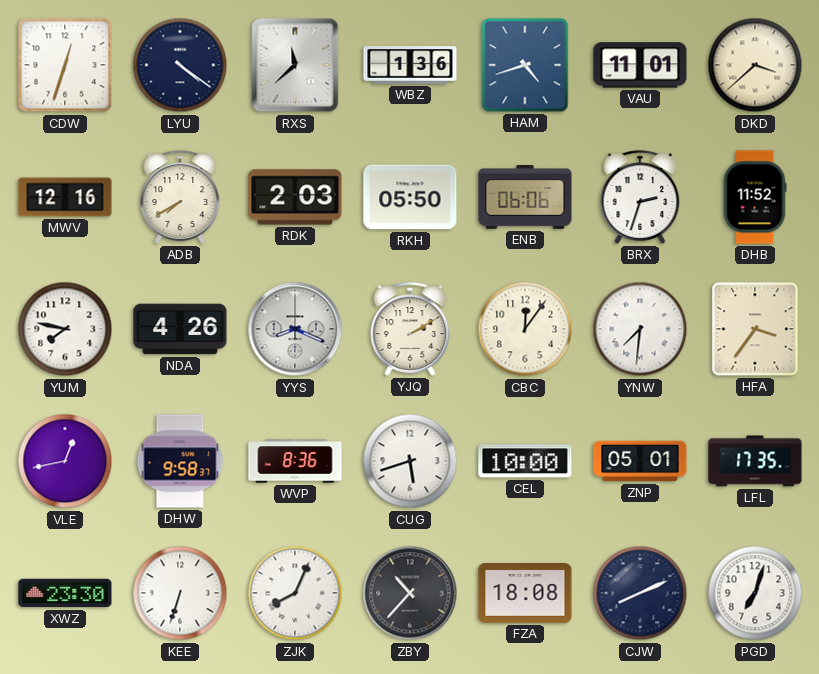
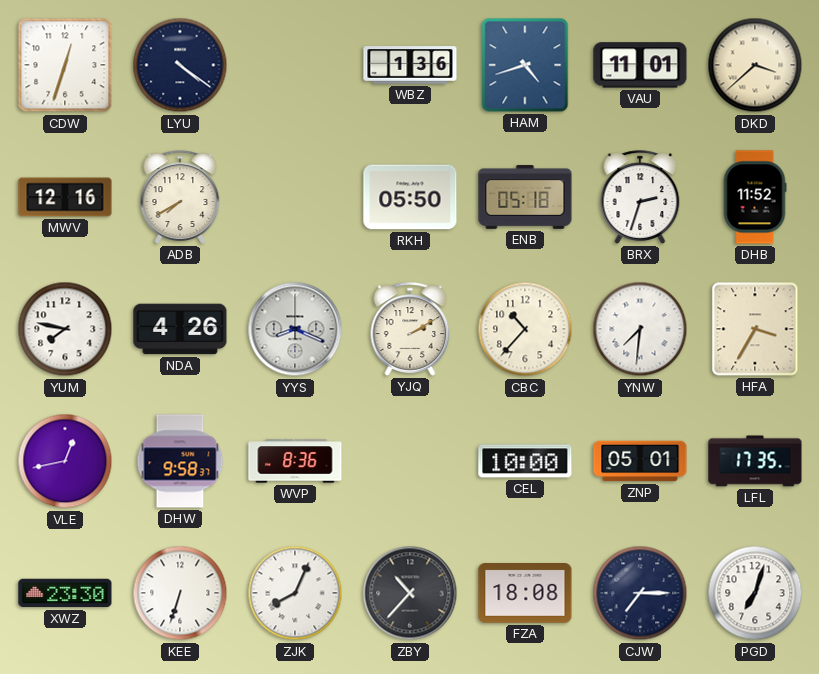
RXS: 11:38 -> none (295, 65)
RDK: 2:03 -> none (295, 197)
ENB: 06:06 -> 05:18 (525, 198)
CBC: 12:06 -> 10:37 (525, 329)
HFA: 3:36 -> 3:35 (755, 329)
CUG: 5:42 -> none (410, 461)
CJW: 8:11 -> 7:15 (640, 593)
